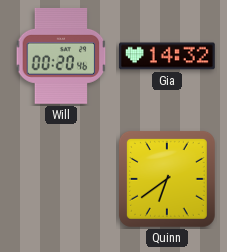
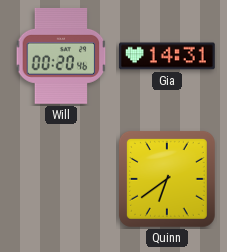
Gia: 14:32 -> 14:31 (167, 56)
